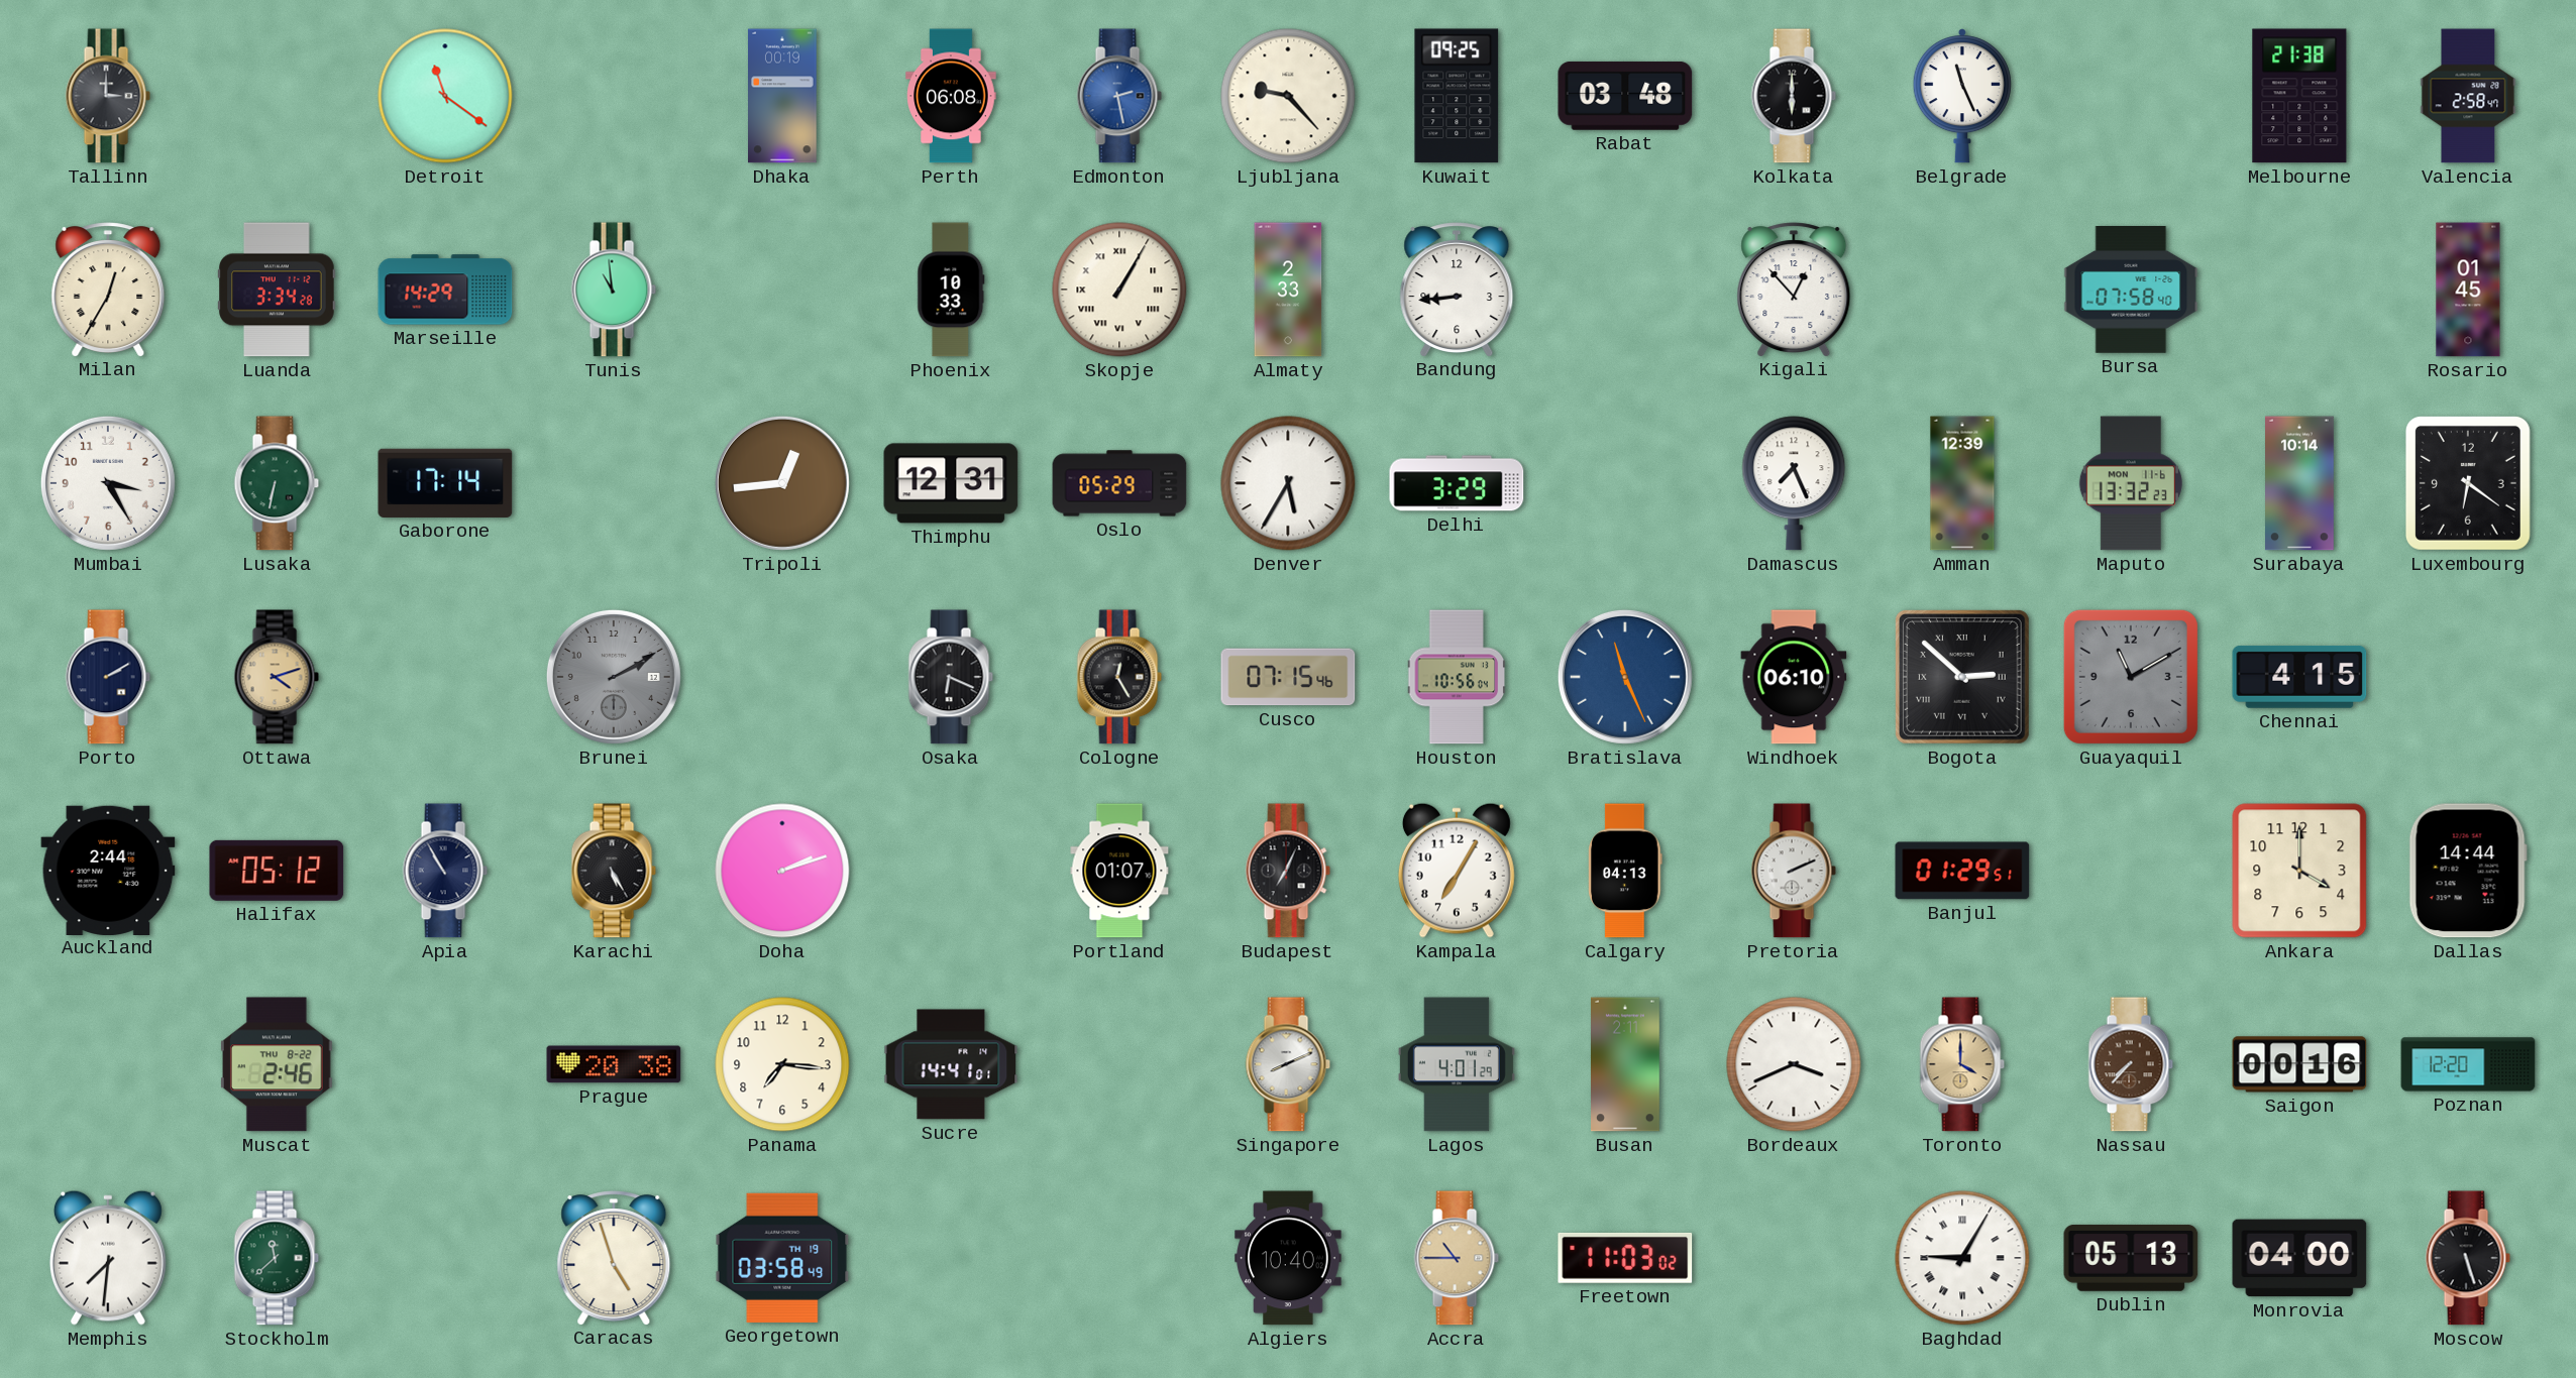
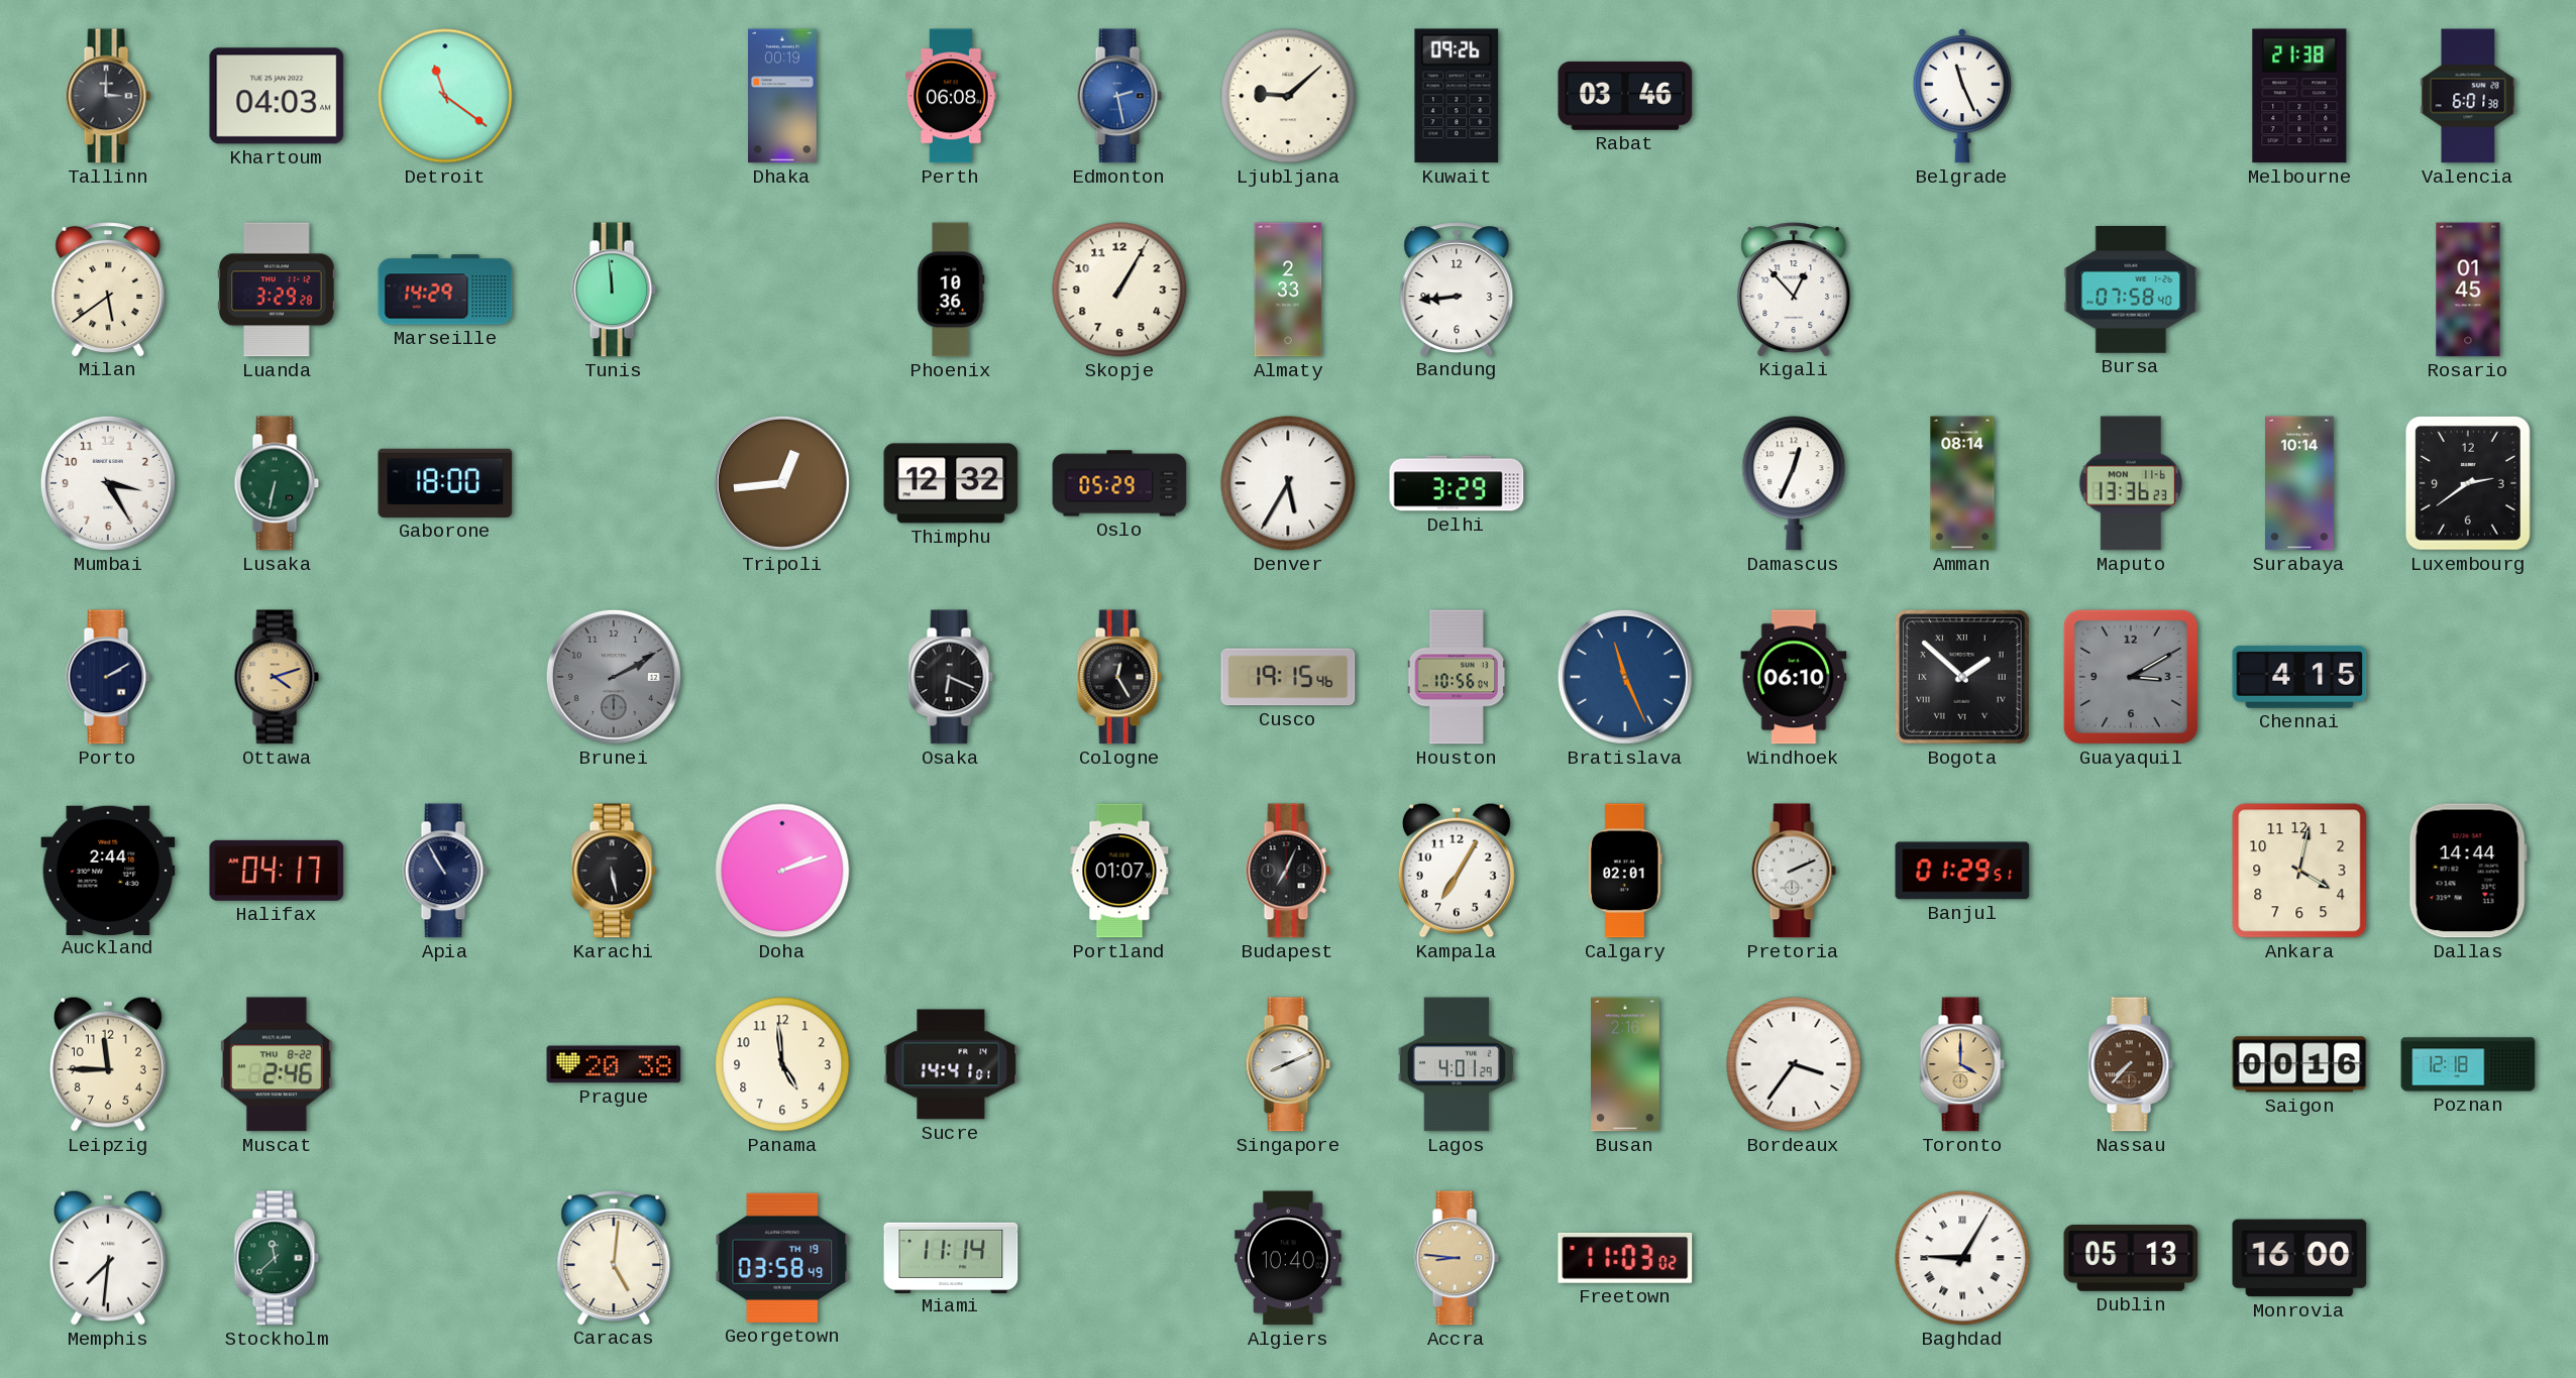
Khartoum: none -> 04:03 (277, 96)
Ljubljana: 9:23 -> 9:08 (1288, 96)
Kuwait: 09:25 -> 09:26 (1457, 96)
Rabat: 03:48 -> 03:46 (1625, 96)
Kolkata: 6:00 -> none (1794, 96)
Valencia: 2:58 -> 6:01 (2468, 96)
Milan: 12:35 -> 5:39 (108, 290)
Luanda: 3:34 -> 3:29 (277, 290)
Tunis: 10:59 -> 11:59 (614, 290)
Phoenix: 10:33 -> 10:36 (951, 290)
Skopje numerals: Roman -> Arabic (1119, 290)
Gaborone: 17:14 -> 18:00 (445, 483)
Thimphu: 12:31 -> 12:32 (951, 483)
Damascus: 7:26 -> 12:34 (1794, 483)
Amman: 12:39 -> 08:14 (1962, 483)
Maputo: 13:32 -> 13:36 (2131, 483)
Luxembourg: 6:21 -> 2:39 (2468, 483)
Cusco: 07:15 -> 19:15 (1288, 677)
Bogota: 2:52 -> 1:52 (1962, 677)
Guayaquil: 11:10 -> 3:10 (2131, 677)
Halifax: 05:12 -> 04:17 (277, 871)
Karachi: 5:25 -> 5:28 (614, 871)
Calgary: 04:13 -> 02:01 (1625, 871)
Ankara: 4:00 -> 4:02 (2299, 871)
Leipzig: none -> 11:45 (108, 1064)
Panama: 7:16 -> 4:59 (782, 1064)
Busan: 2:11 -> 2:16 (1626, 1064)
Bordeaux: 3:41 -> 3:36 (1794, 1064)
Poznan: 12:20 -> 12:18 (2468, 1064)
Caracas: 4:57 -> 5:01 (614, 1258)
Miami: none -> 11:14 (951, 1257)
Accra: 10:45 -> 8:46 (1457, 1258)
Monrovia: 04:00 -> 16:00 (2299, 1258)
Moscow: 5:27 -> none (2468, 1258)
